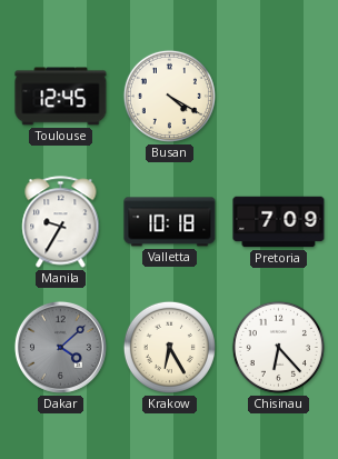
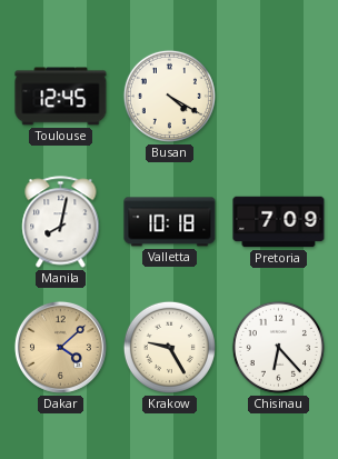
Manila: 9:35 -> 8:02 (61, 222)
Dakar dial: grey -> champagne (60, 347)
Krakow: 6:25 -> 9:25 (169, 347)
